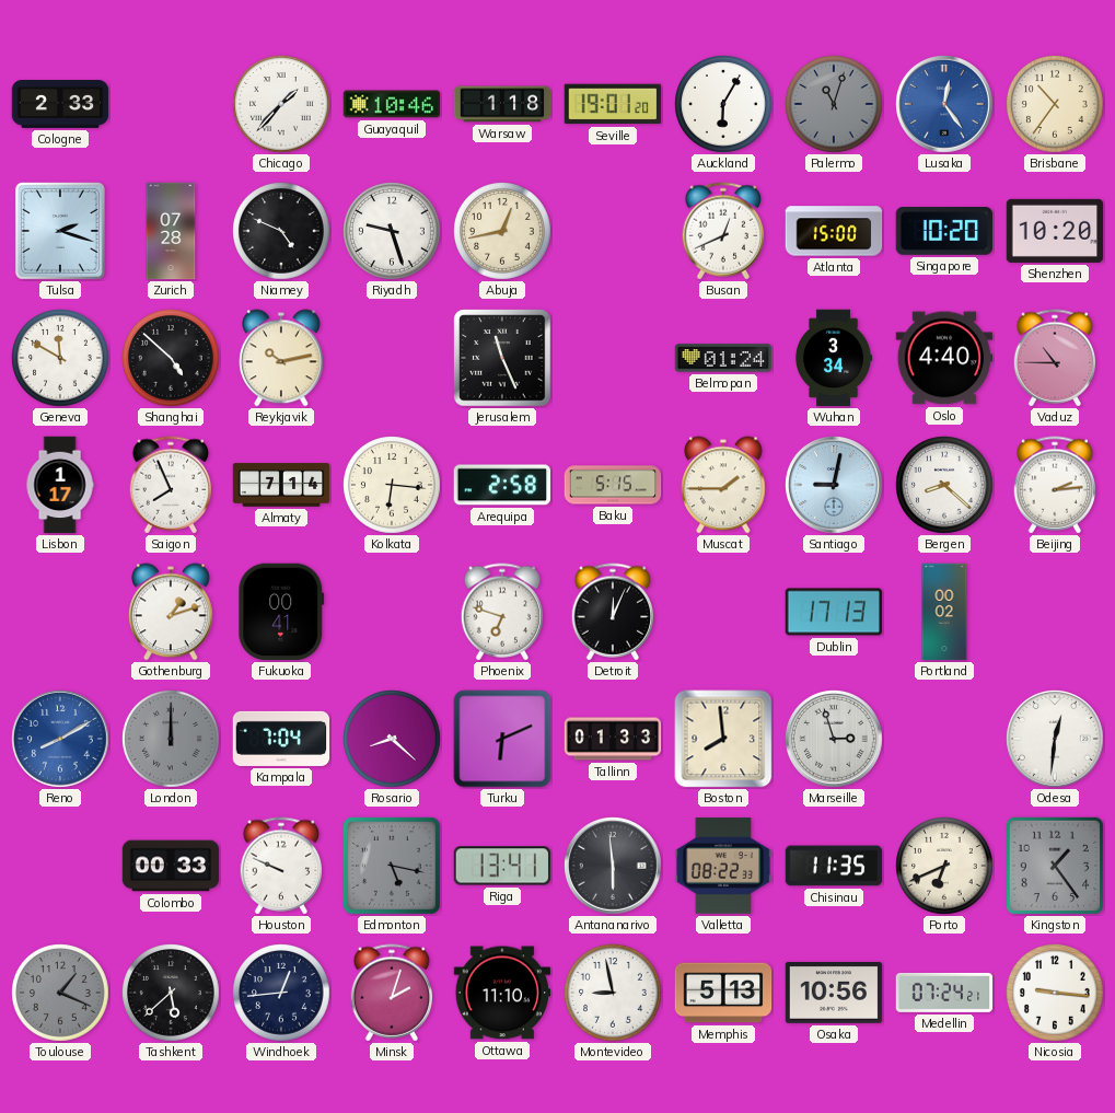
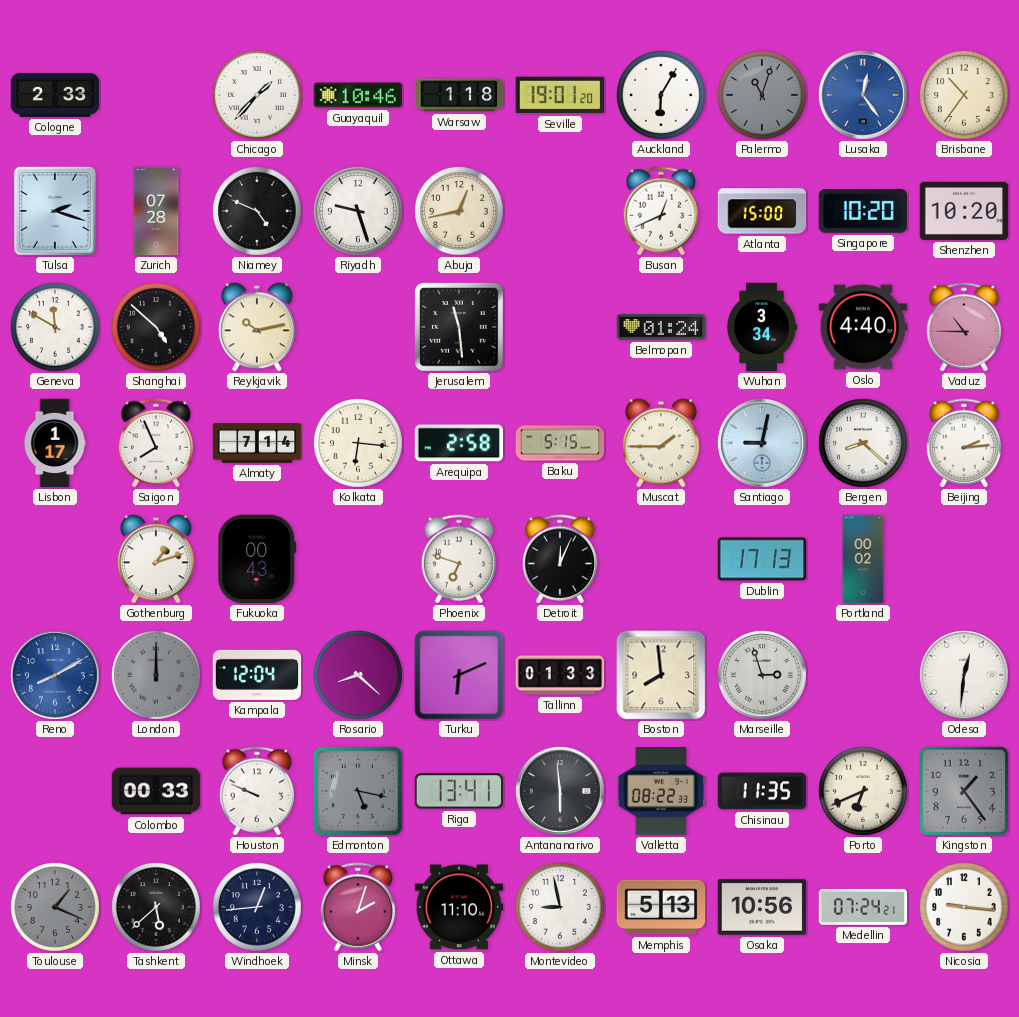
Jerusalem: 11:26 -> 11:29 (459, 327)
Fukuoka: 00:41 -> 00:43 (257, 559)
Kampala: 7:04 -> 12:04 (257, 675)
